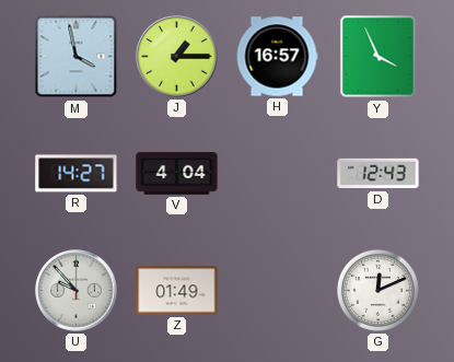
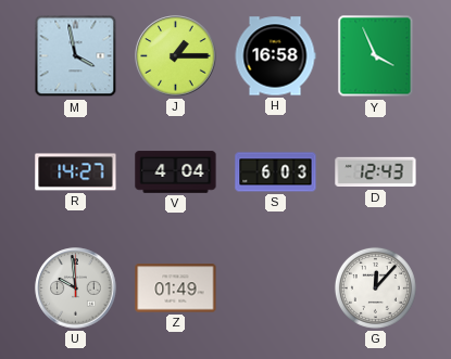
H: 16:57 -> 16:58 (275, 56)
S: none -> 6:03 (276, 172)
U: 9:53 -> 9:59 (76, 289)
G: 12:11 -> 12:07 (375, 287)
